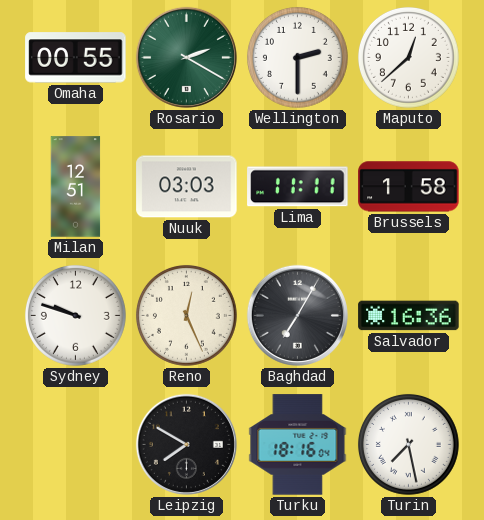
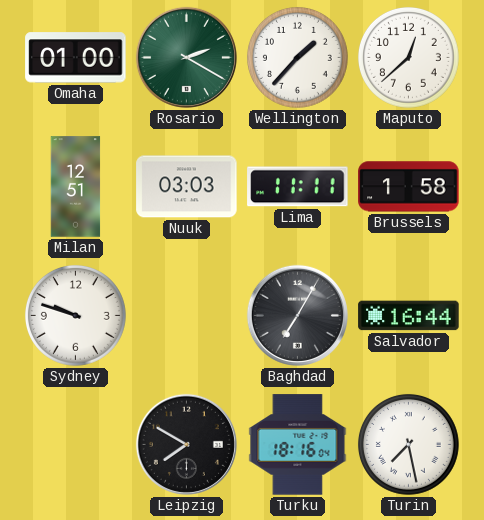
Omaha: 00:55 -> 01:00 (76, 58)
Wellington: 2:30 -> 1:37 (297, 57)
Reno: 12:26 -> none (186, 315)
Salvador: 16:36 -> 16:44 (409, 316)
